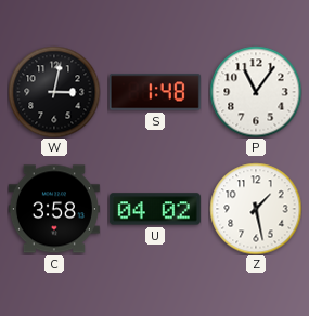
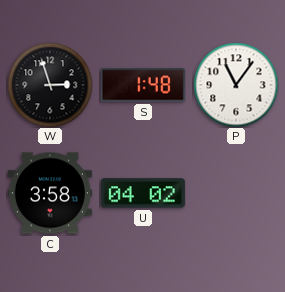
W: 3:02 -> 2:57 (50, 85)
Z: 1:28 -> none (256, 209)
